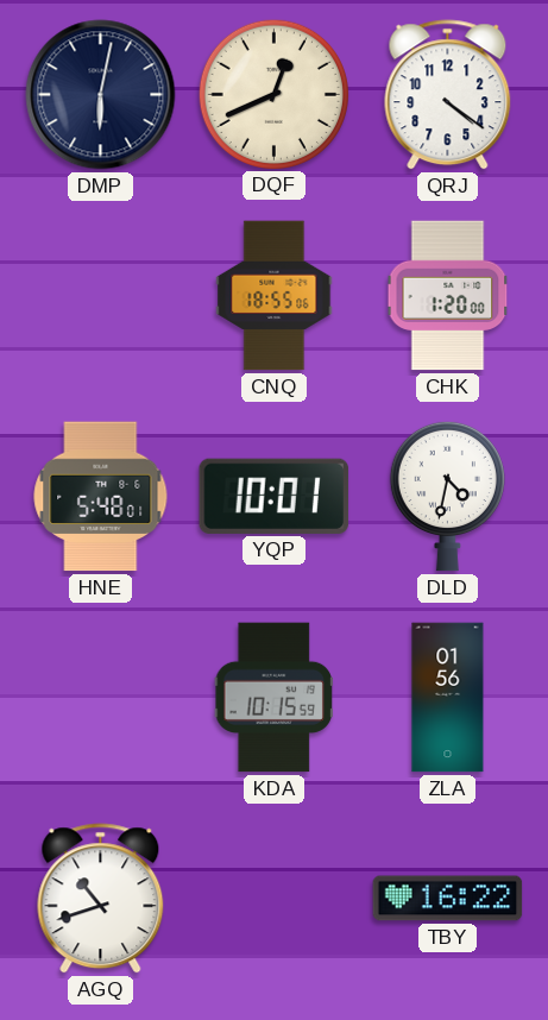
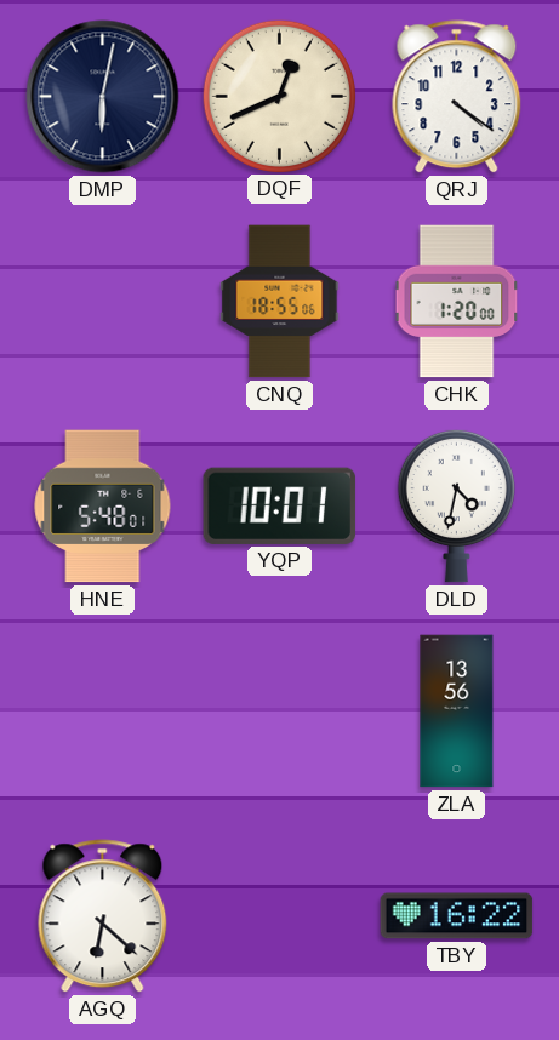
KDA: 10:15 -> none (273, 698)
ZLA: 01:56 -> 13:56 (457, 712)
AGQ: 10:42 -> 6:22 (103, 916)
